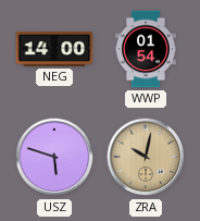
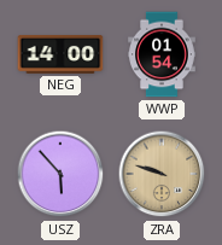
USZ: 5:48 -> 5:53 (60, 174)
ZRA: 10:02 -> 9:48 (162, 174)
